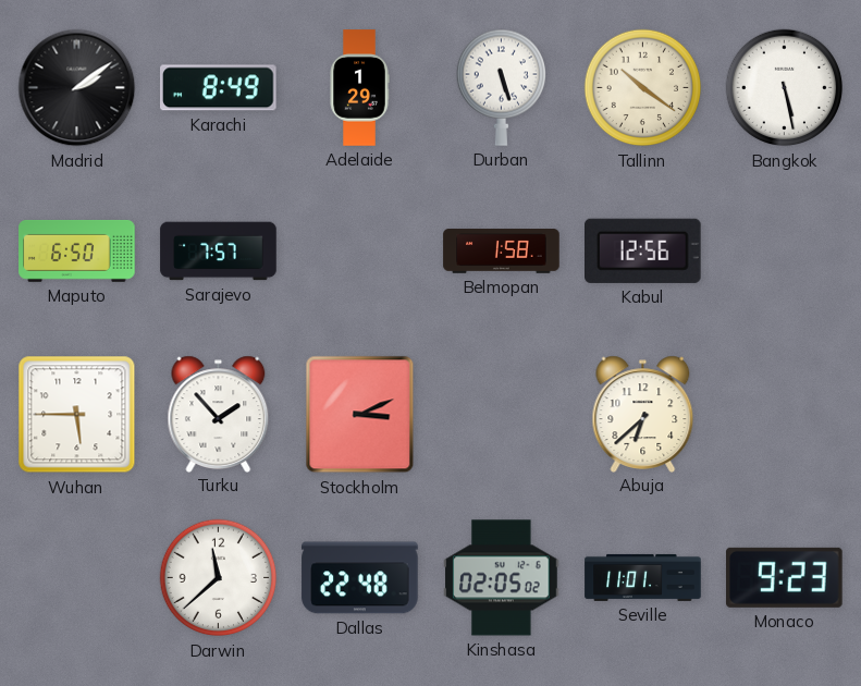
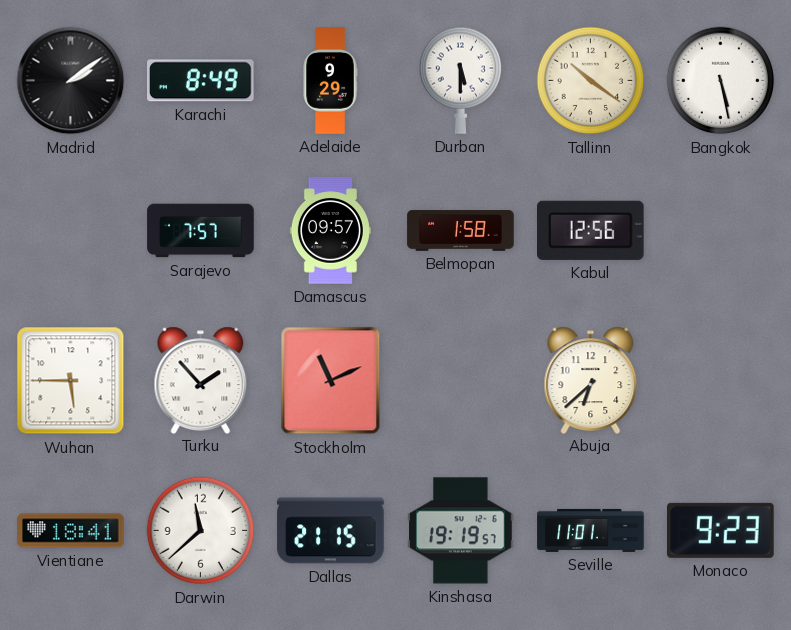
Adelaide: 1:29 -> 9:29 (330, 81)
Durban: 5:27 -> 5:30 (460, 80)
Maputo: 6:50 -> none (77, 250)
Damascus: none -> 09:57 (330, 231)
Stockholm: 3:11 -> 11:11 (331, 381)
Vientiane: none -> 18:41 (71, 531)
Dallas: 22:48 -> 21:15 (331, 531)
Kinshasa: 02:05 -> 19:19 (461, 531)
